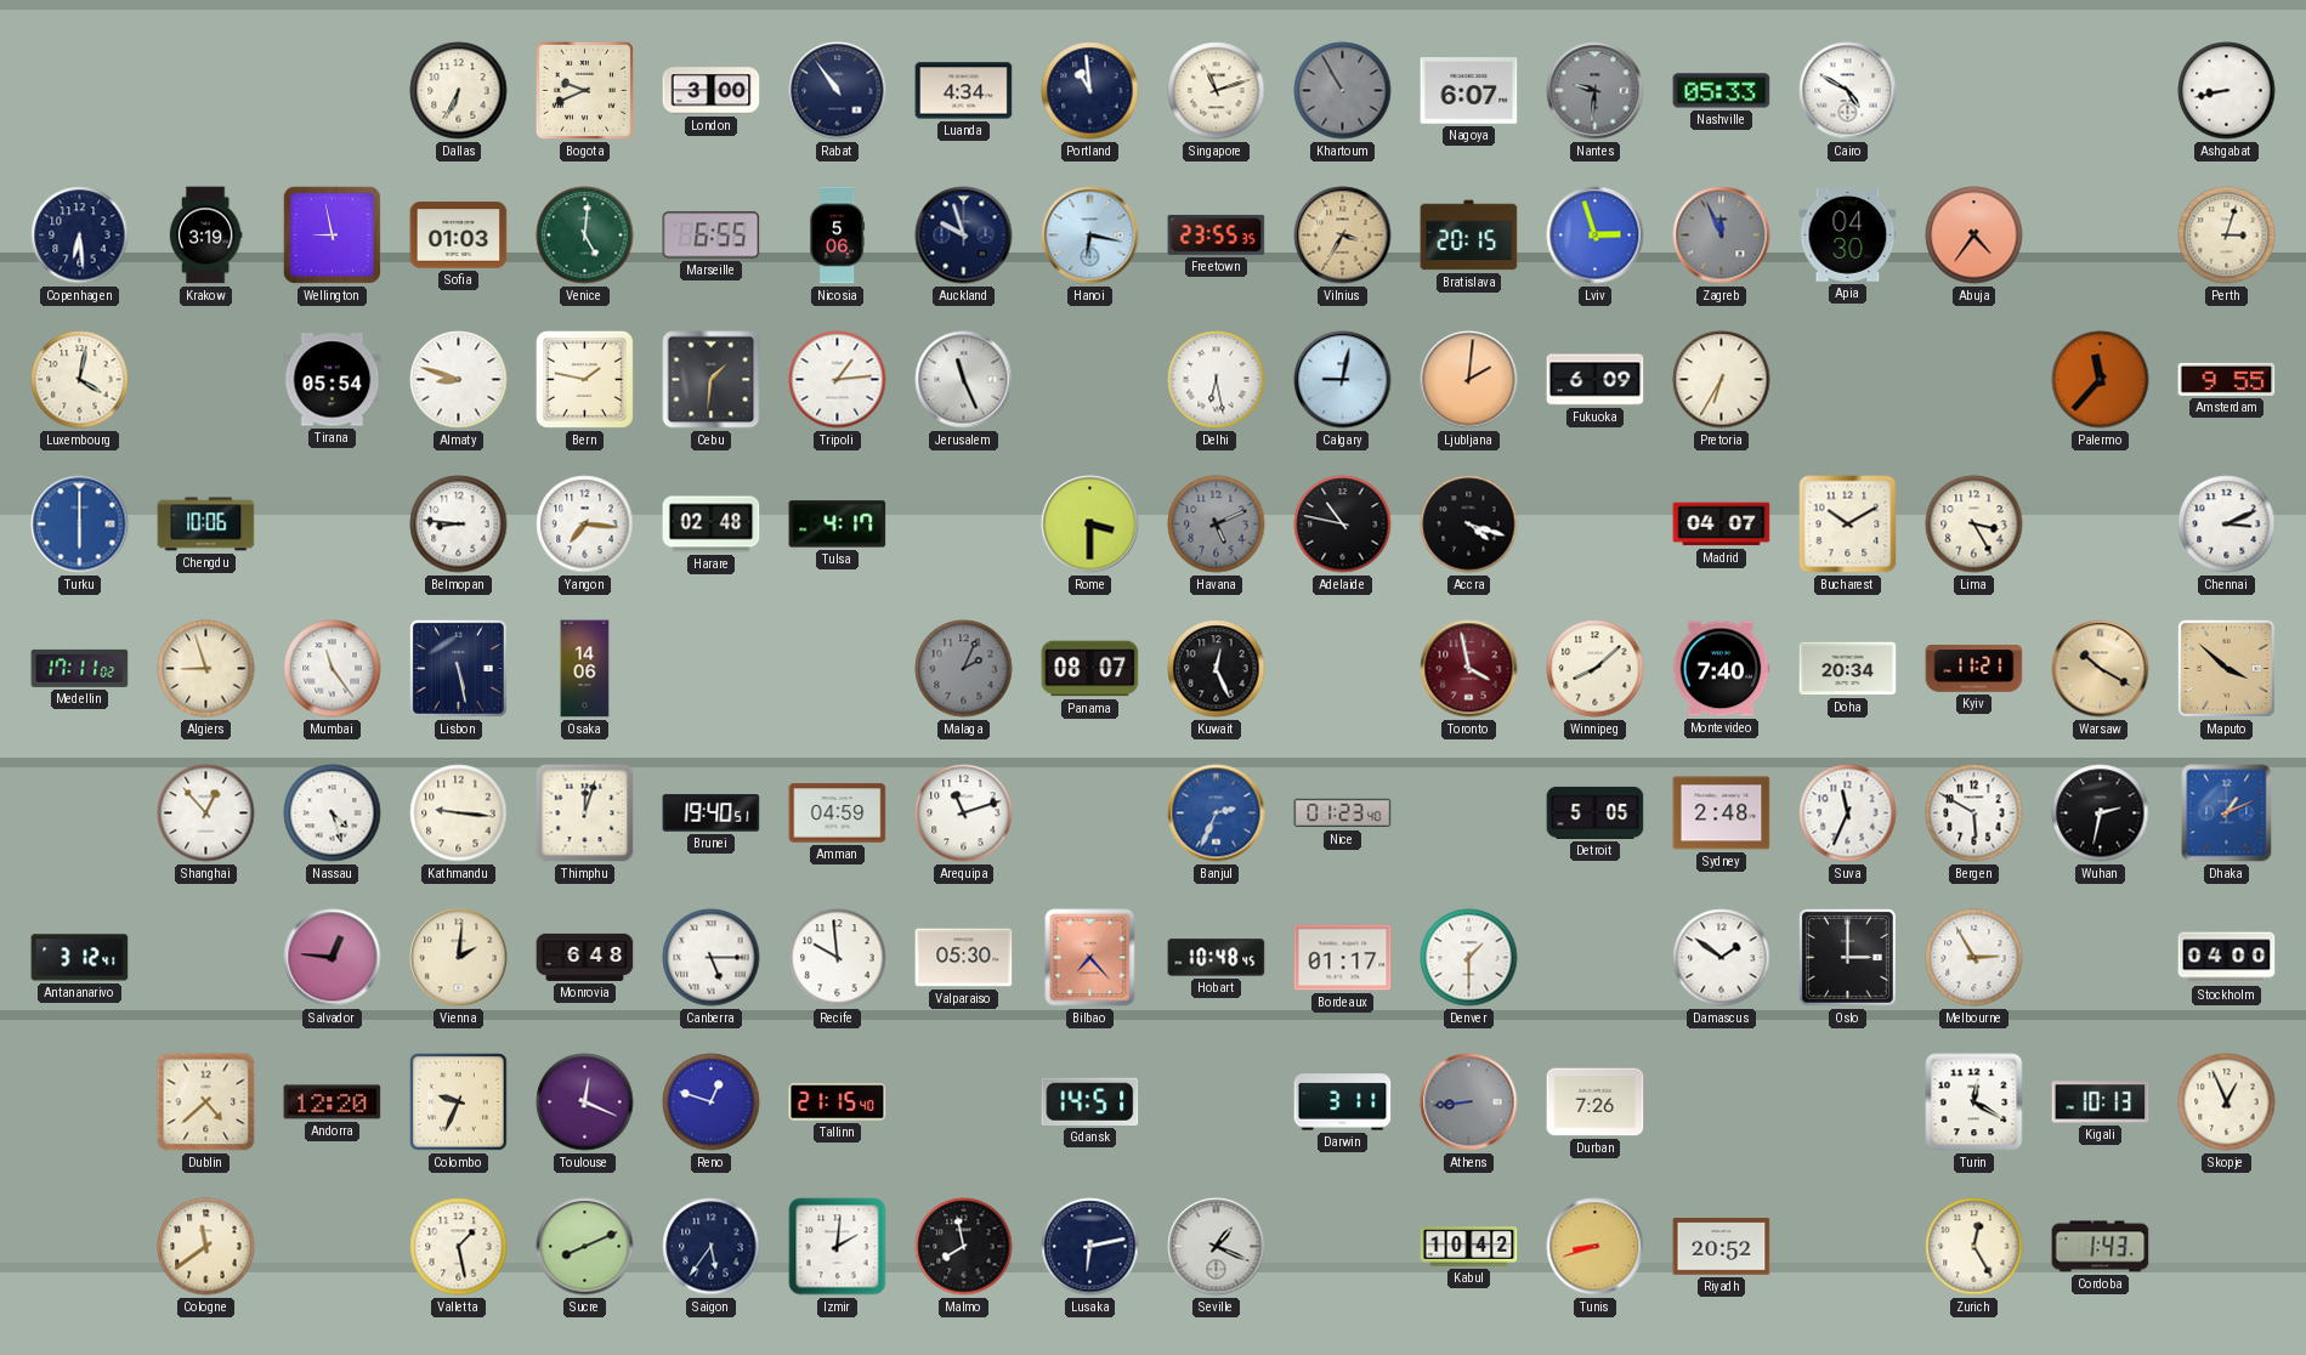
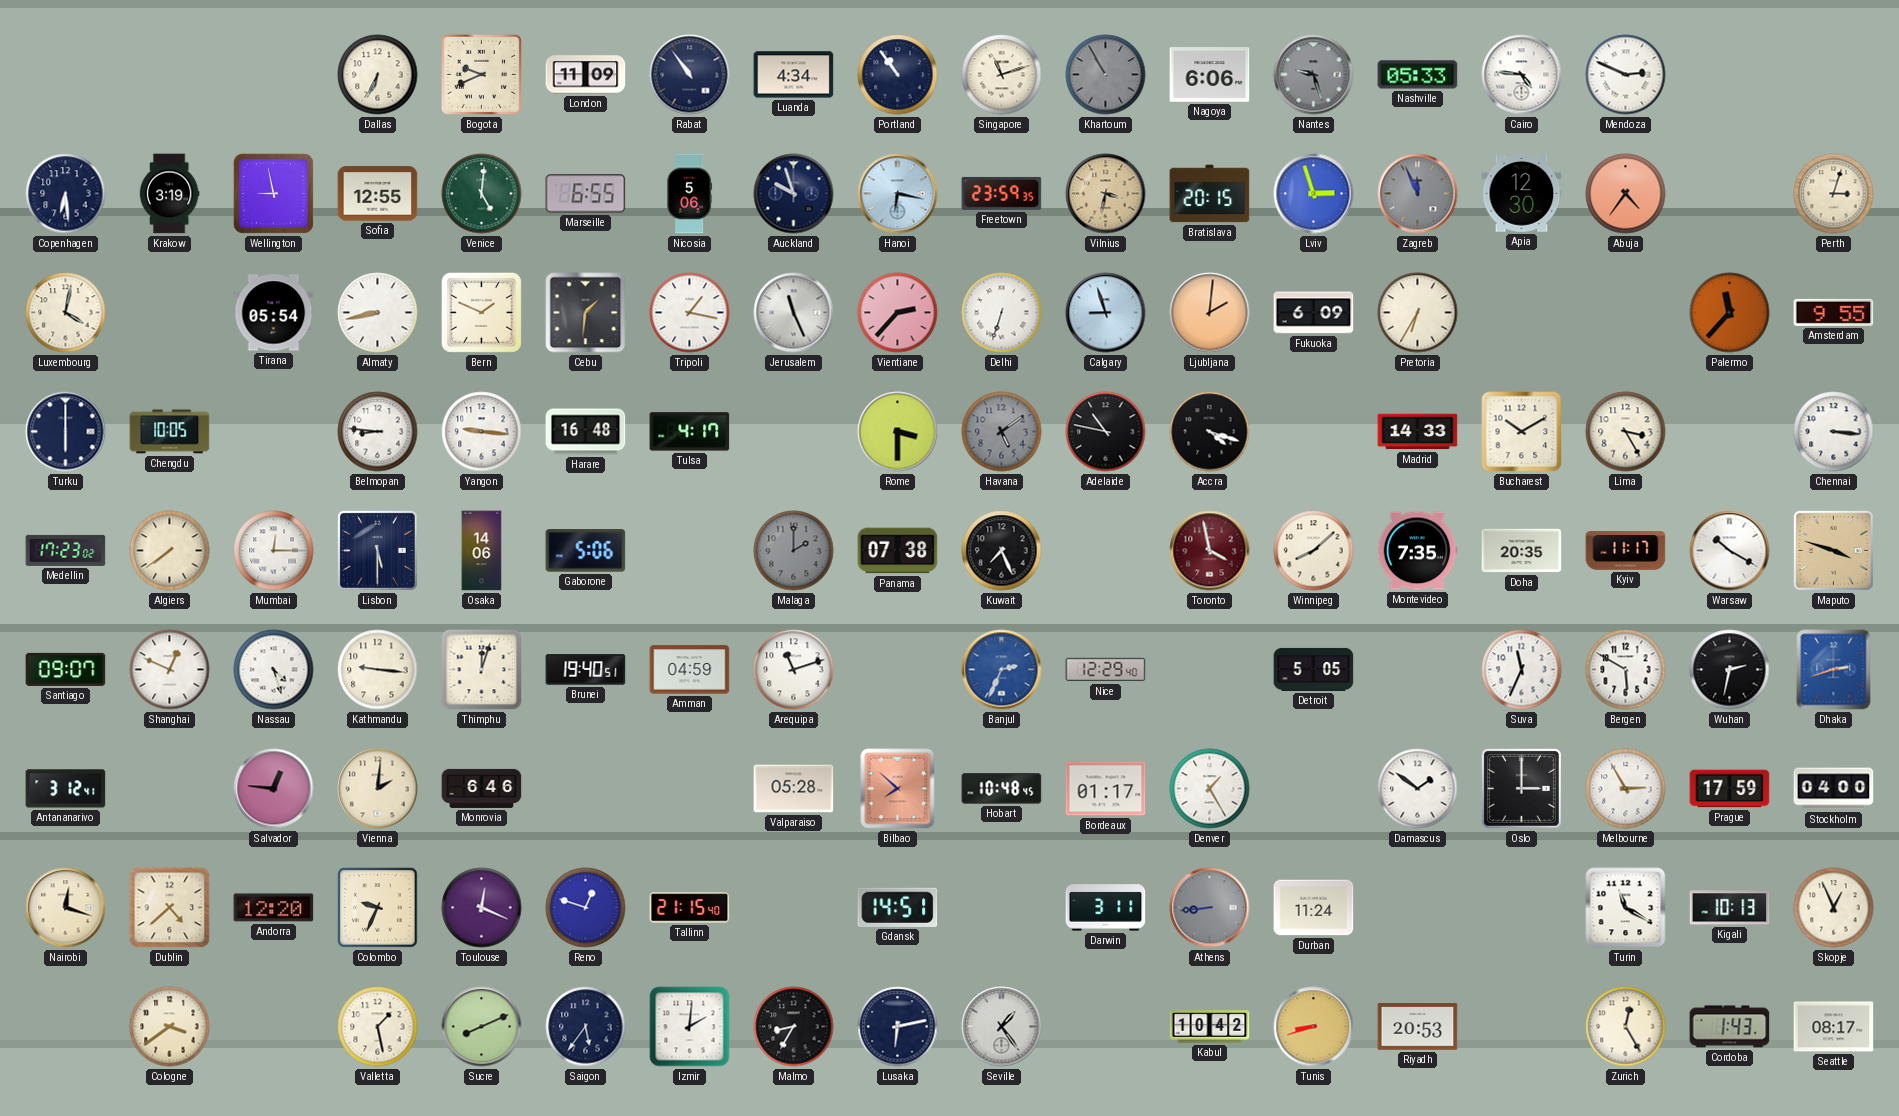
London: 3:00 -> 11:09 (586, 75)
Portland: 10:59 -> 10:54 (898, 75)
Nagoya: 6:07 -> 6:06 (1210, 75)
Nantes: 9:31 -> 9:27 (1314, 75)
Cairo: 4:50 -> 4:46 (1522, 75)
Mendoza: none -> 2:49 (1626, 75)
Ashgabat: 8:43 -> none (2227, 91)
Sofia: 01:03 -> 12:55 (378, 194)
Freetown: 23:55 -> 23:59 (1002, 193)
Vilnius: 3:35 -> 3:32 (1106, 194)
Apia: 04:30 -> 12:30 (1522, 194)
Almaty: 8:48 -> 8:43 (378, 313)
Bern: 1:47 -> 1:49 (481, 312)
Tripoli: 1:14 -> 1:17 (690, 313)
Vientiane: none -> 2:37 (898, 313)
Delhi: 6:28 -> 6:33 (1002, 313)
Calgary: 9:02 -> 8:57 (1106, 313)
Turku dial: blue -> navy (66, 432)
Chengdu: 10:06 -> 10:05 (170, 432)
Yangon: 7:16 -> 9:16 (482, 432)
Harare: 02:48 -> 16:48 (586, 432)
Havana: 5:11 -> 5:09 (1002, 432)
Madrid: 04:07 -> 14:33 (1418, 432)
Chennai: 3:11 -> 3:16 (1834, 432)
Medellin: 17:11 -> 17:23 (66, 550)
Algiers: 8:57 -> 7:39 (170, 551)
Mumbai: 11:24 -> 12:15 (274, 551)
Lisbon: 5:28 -> 5:30 (377, 550)
Gaborone: none -> 5:06 (586, 551)
Malaga: 2:04 -> 2:00 (794, 551)
Panama: 08:07 -> 07:38 (898, 551)
Kuwait: 12:26 -> 7:26 (1002, 551)
Montevideo: 7:40 -> 7:35 (1417, 551)
Doha: 20:34 -> 20:35 (1522, 551)
Kyiv: 11:21 -> 11:17 (1626, 551)
Warsaw dial: champagne -> white (1730, 551)
Maputo: 3:52 -> 3:48 (1833, 550)
Santiago: none -> 09:07 (66, 669)
Shanghai: 12:53 -> 12:49 (170, 670)
Nice: 01:23 -> 12:29 (1106, 670)
Sydney: 2:48 -> none (1722, 813)
Dhaka: 1:11 -> 2:42 (1834, 670)
Monrovia: 6:48 -> 6:46 (482, 788)
Canberra: 5:15 -> none (712, 958)
Recife: 9:59 -> none (838, 958)
Valparaiso: 05:30 -> 05:28 (794, 789)
Bilbao: 7:23 -> 7:52 (898, 789)
Denver: 1:30 -> 1:25 (1210, 789)
Prague: none -> 17:59 (1730, 789)
Nairobi: none -> 12:18 (66, 908)
Durban: 7:26 -> 11:24 (1314, 908)
Turin: 12:20 -> 11:20 (1626, 908)
Cologne: 11:39 -> 3:39 (170, 1027)
Malmo: 7:58 -> 8:35 (794, 1027)
Seville: 1:19 -> 1:24 (1002, 1027)
Riyadh: 20:52 -> 20:53 (1418, 1027)
Seattle: none -> 08:17 (1834, 1027)
